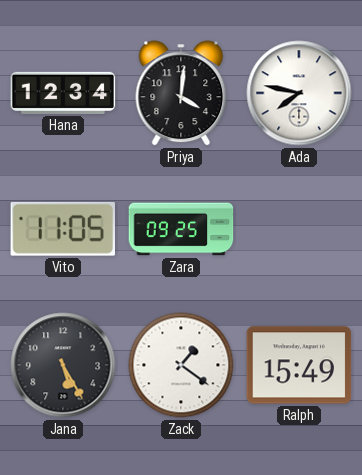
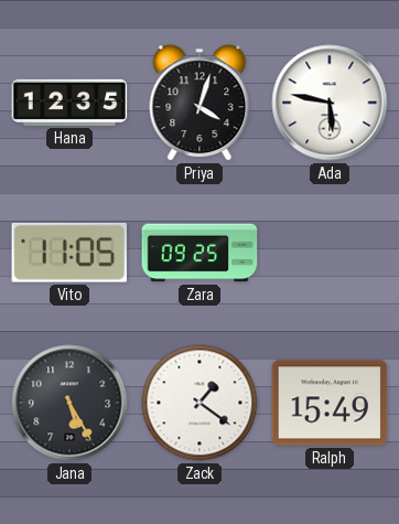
Hana: 12:34 -> 12:35 (69, 103)
Priya: 4:01 -> 4:03 (199, 103)
Ada: 7:47 -> 5:47 (330, 103)
